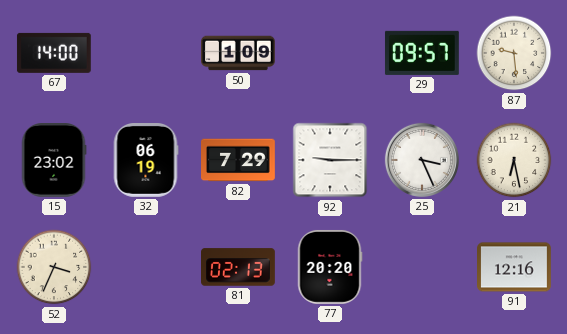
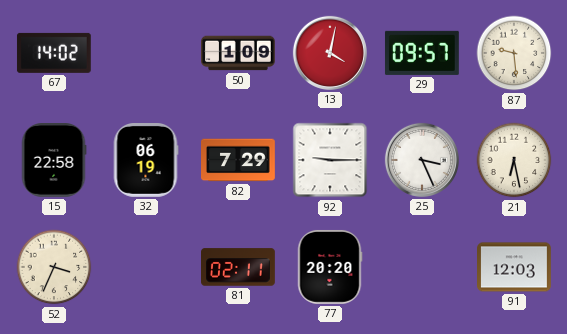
67: 14:00 -> 14:02 (54, 53)
13: none -> 4:02 (330, 53)
15: 23:02 -> 22:58 (54, 161)
81: 02:13 -> 02:11 (239, 267)
91: 12:16 -> 12:03 (515, 267)
